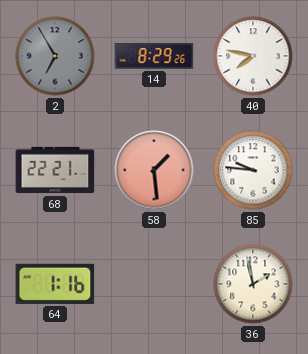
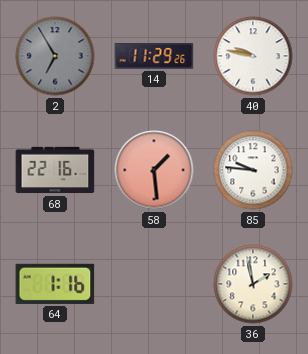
14: 8:29 -> 11:29 (154, 57)
40: 7:47 -> 9:47 (253, 56)
68: 22:21 -> 22:16 (55, 170)
